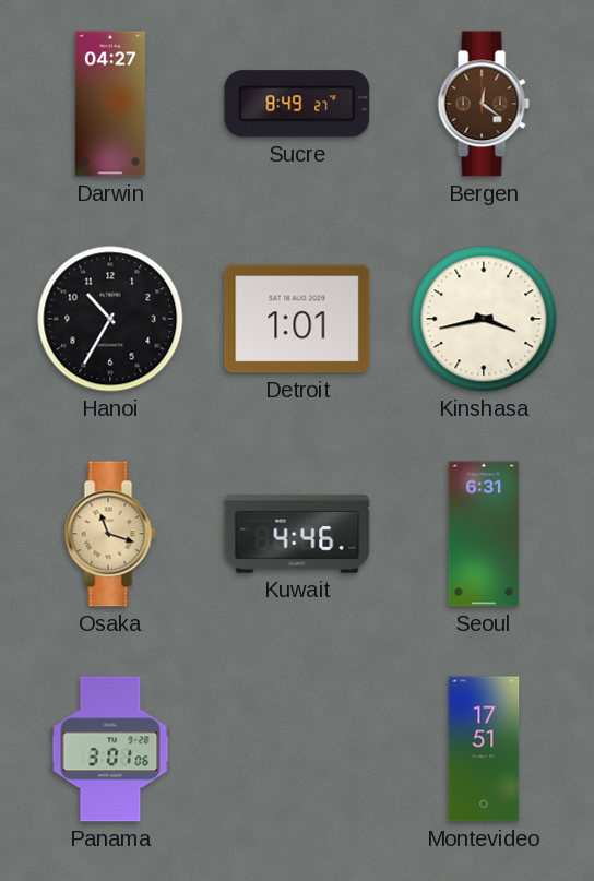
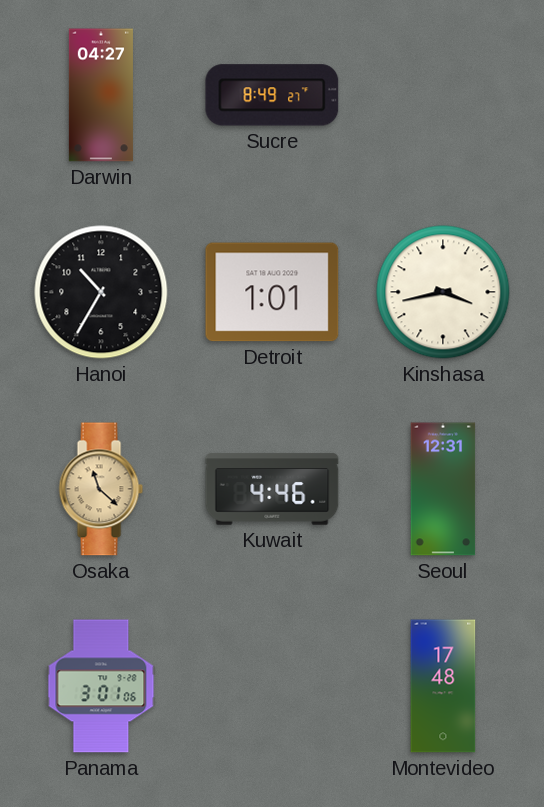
Bergen: 12:21 -> none (484, 104)
Osaka: 11:18 -> 11:22 (101, 489)
Seoul: 6:31 -> 12:31 (443, 489)
Montevideo: 17:51 -> 17:48 (443, 686)
